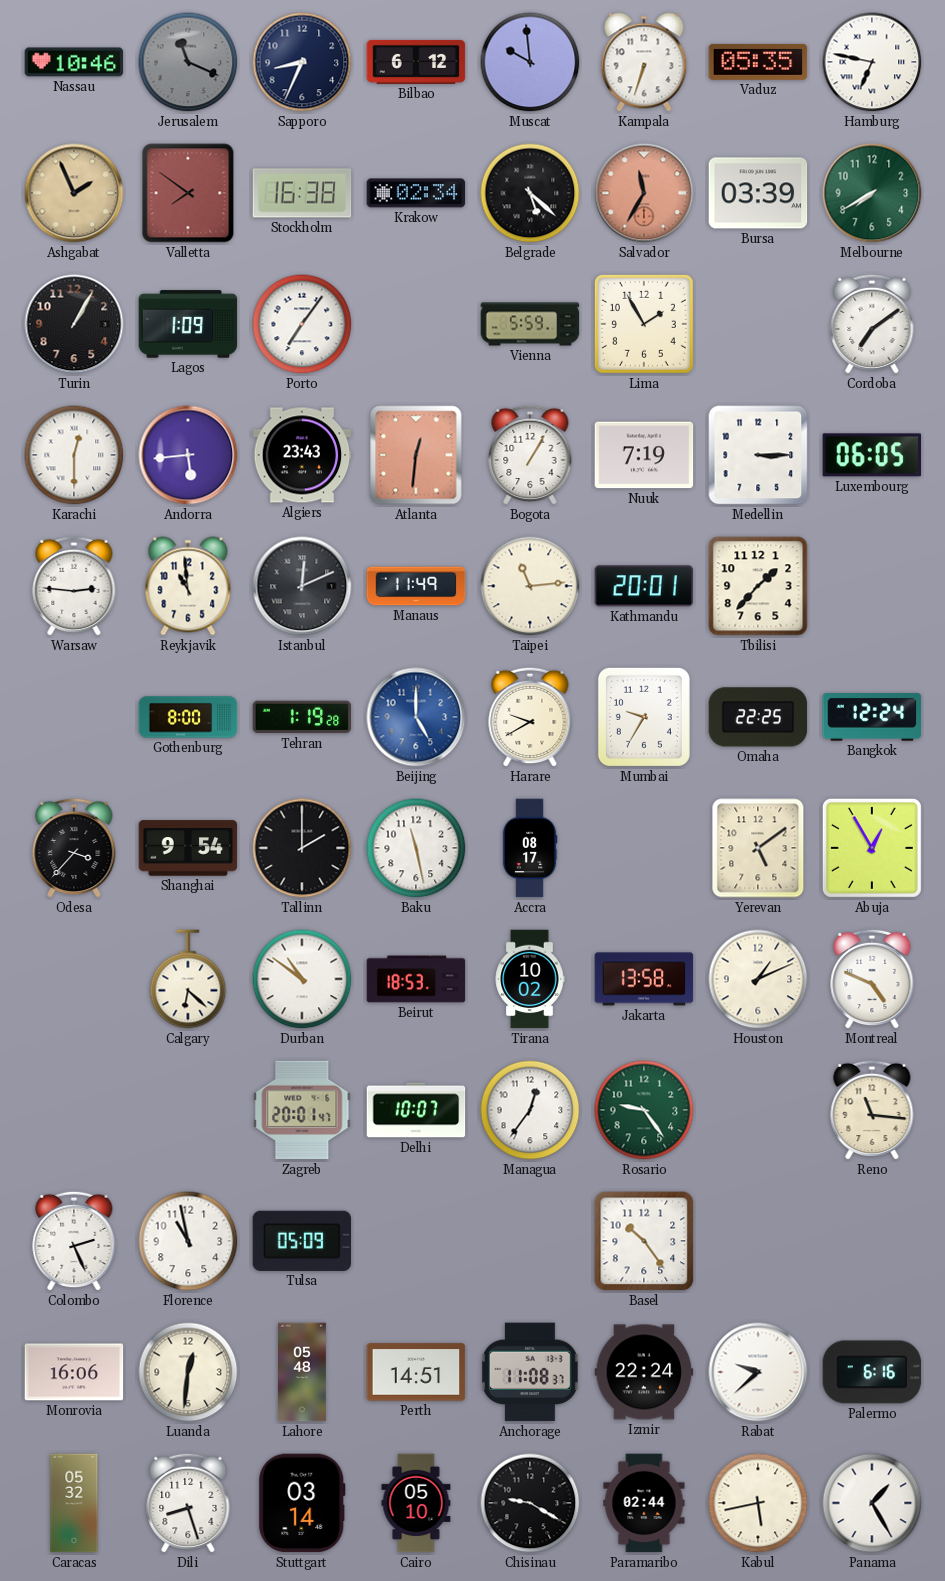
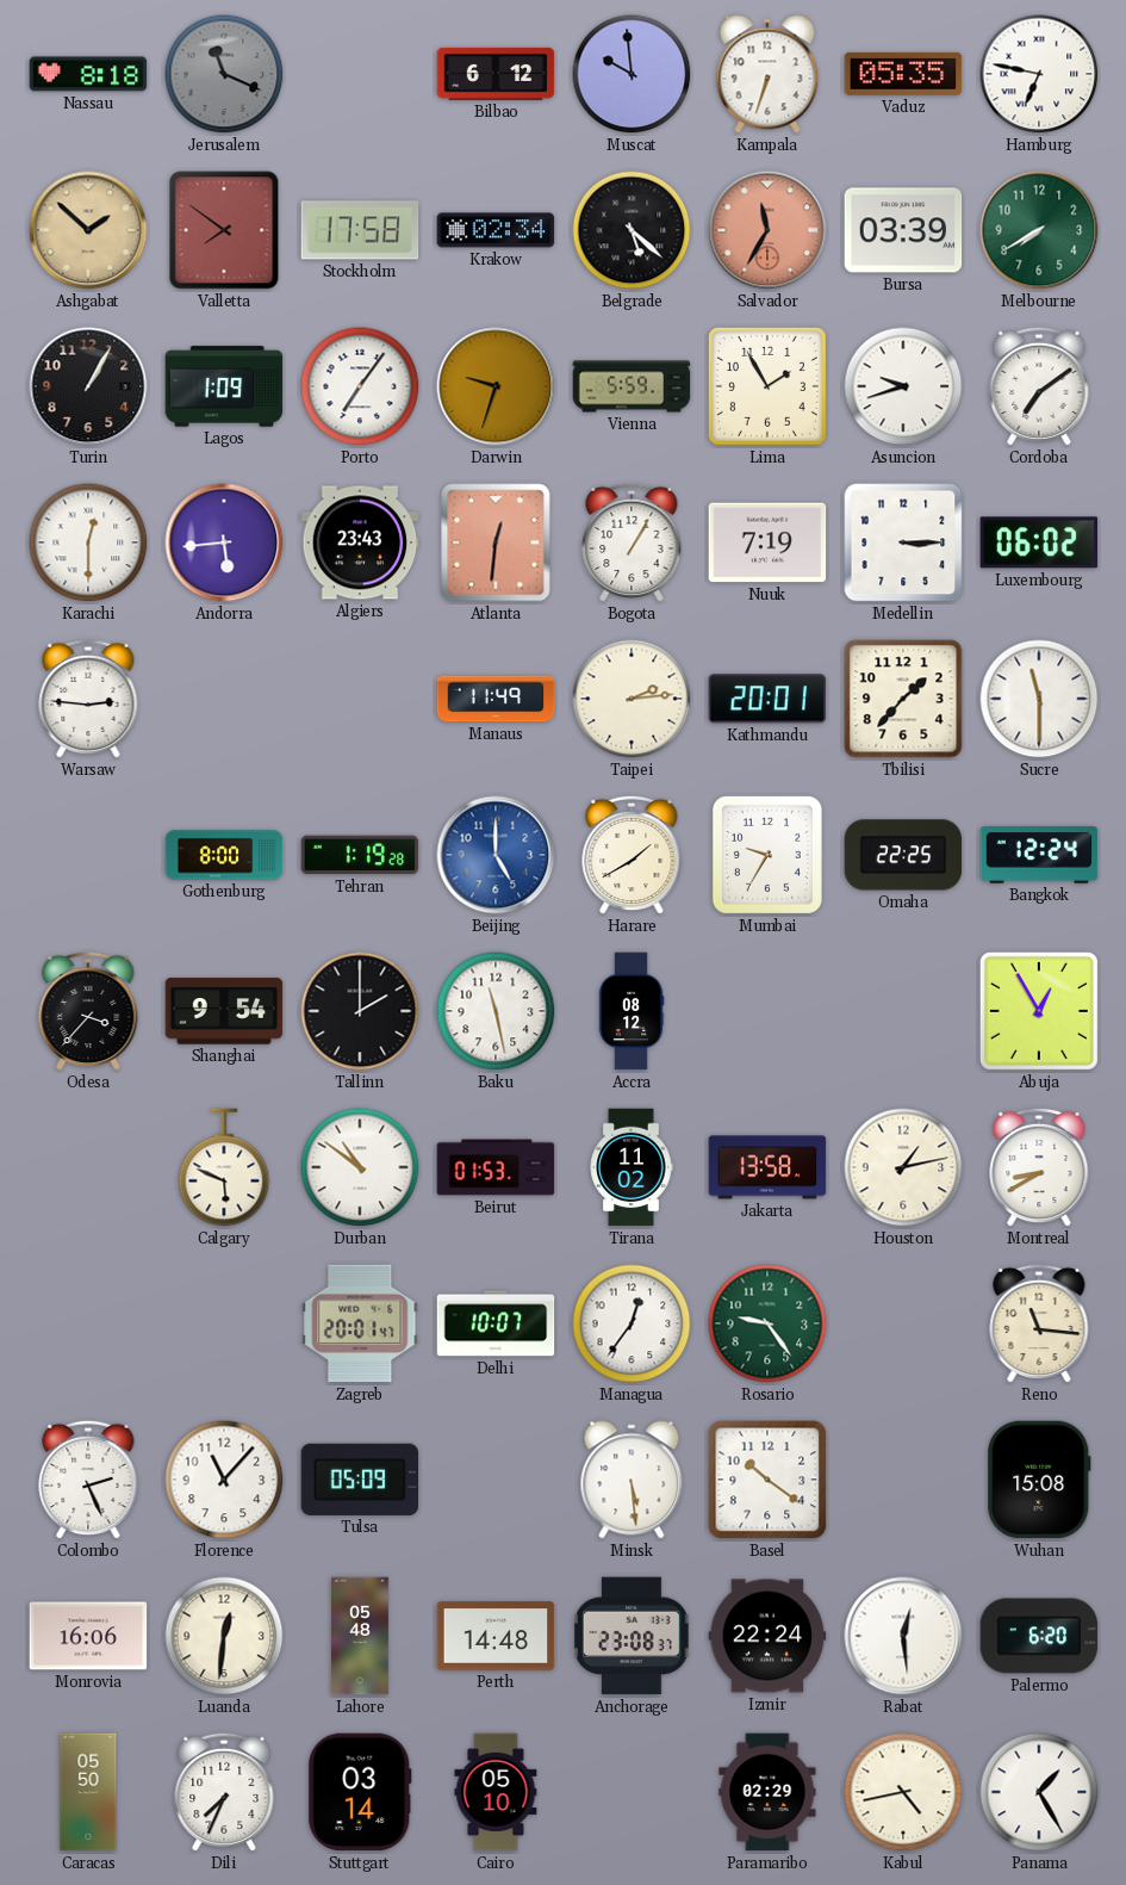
Nassau: 10:46 -> 8:18 (88, 74)
Sapporo: 8:34 -> none (302, 62)
Ashgabat: 1:56 -> 1:52 (88, 230)
Stockholm: 16:38 -> 17:58 (360, 230)
Darwin: none -> 9:33 (496, 386)
Asuncion: none -> 9:42 (903, 386)
Luxembourg: 06:05 -> 06:02 (1039, 542)
Reykjavik: 10:59 -> none (188, 586)
Istanbul: 12:11 -> none (302, 586)
Taipei: 11:14 -> 2:14 (632, 699)
Sucre: none -> 11:30 (1039, 699)
Harare: 9:40 -> 1:40 (632, 855)
Accra: 08:17 -> 08:12 (632, 1011)
Yerevan: 5:09 -> none (758, 848)
Calgary: 6:22 -> 5:49 (224, 1167)
Beirut: 18:53 -> 01:53 (496, 1167)
Tirana: 10:02 -> 11:02 (632, 1167)
Houston: 1:11 -> 1:13 (903, 1167)
Montreal: 4:49 -> 8:40 (1039, 1167)
Florence: 10:58 -> 11:07 (224, 1480)
Minsk: none -> 5:29 (632, 1480)
Basel: 10:24 -> 10:21 (767, 1480)
Wuhan: none -> 15:08 (1039, 1480)
Perth: 14:51 -> 14:48 (496, 1636)
Anchorage: 11:08 -> 23:08 (632, 1636)
Rabat: 9:38 -> 12:29 (903, 1636)
Palermo: 6:16 -> 6:20 (1039, 1636)
Caracas: 05:32 -> 05:50 (88, 1792)
Dili: 8:27 -> 7:34 (224, 1792)
Chisinau: 9:20 -> none (530, 1503)
Paramaribo: 02:44 -> 02:29 (767, 1792)
Kabul: 5:43 -> 4:43 (903, 1792)
